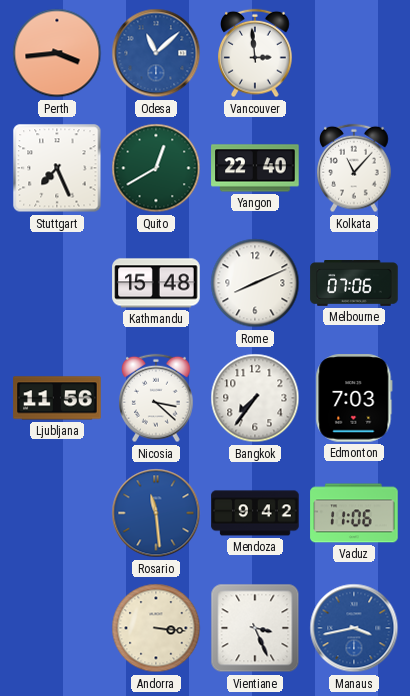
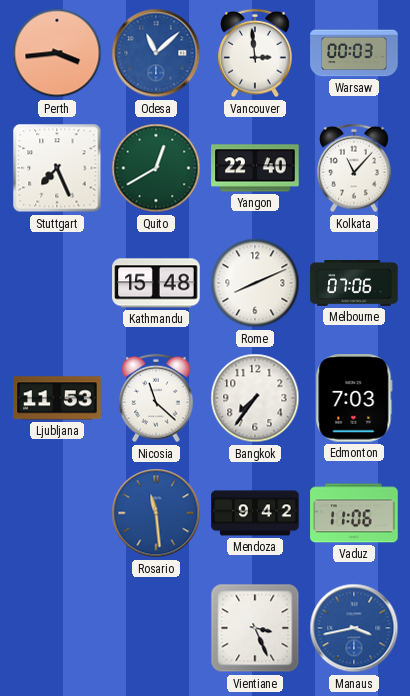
Warsaw: none -> 00:03 (354, 53)
Ljubljana: 11:56 -> 11:53 (57, 398)
Nicosia: 3:22 -> 11:22 (157, 398)
Andorra: 3:16 -> none (156, 628)
